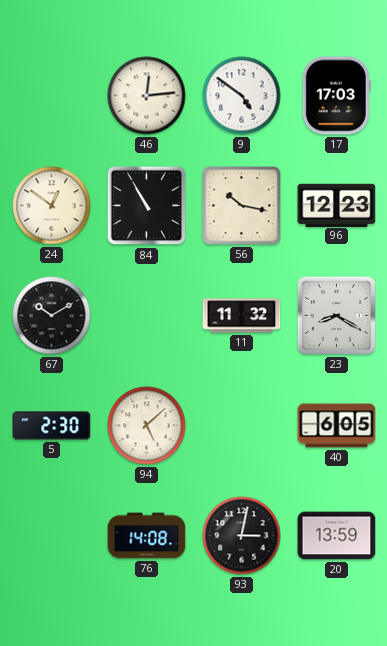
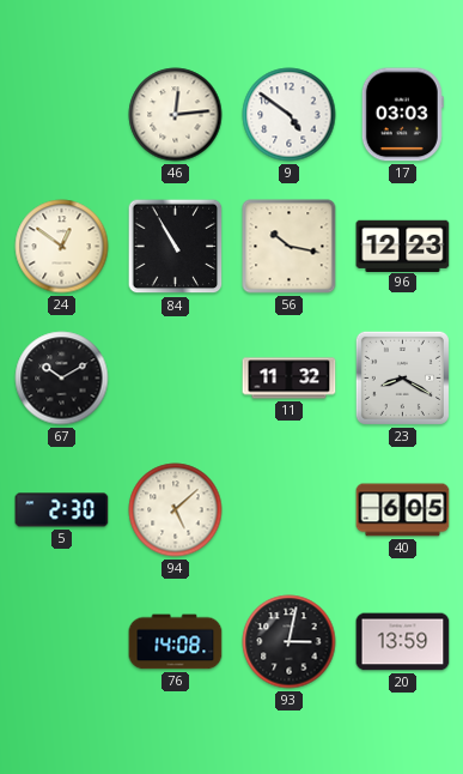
17: 17:03 -> 03:03 (402, 115)
